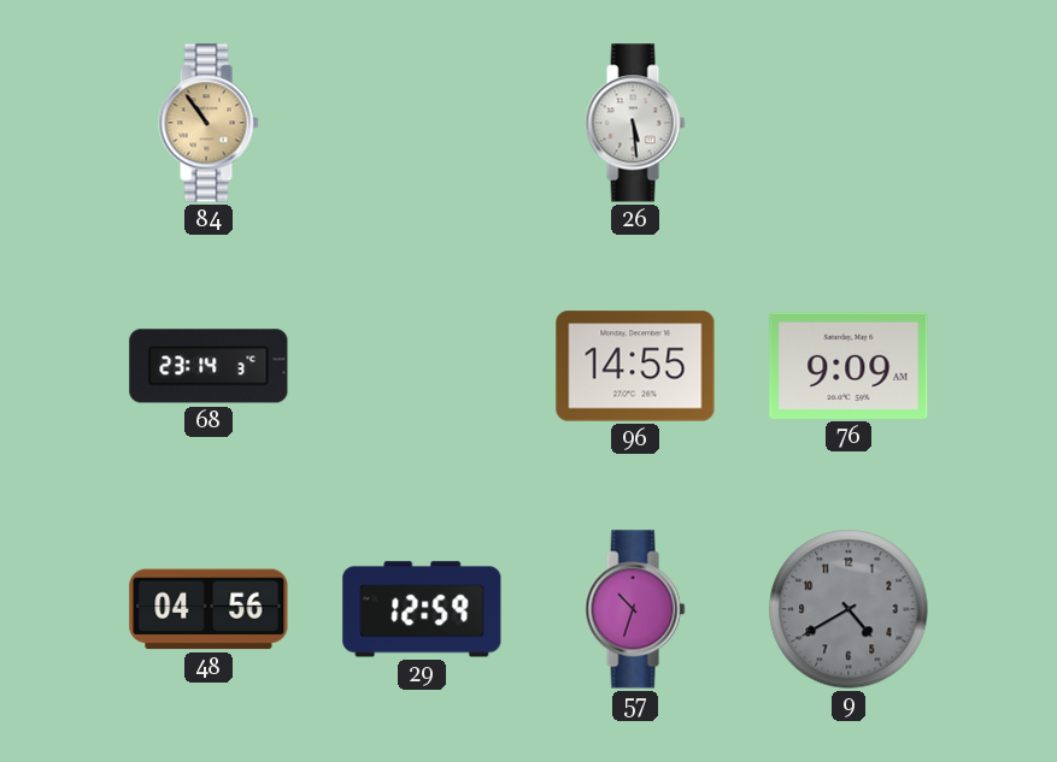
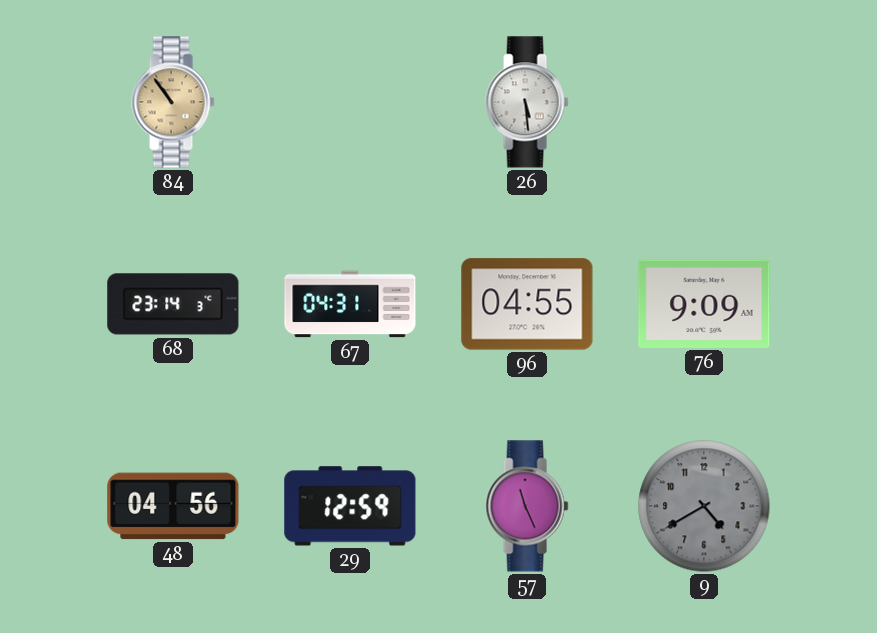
67: none -> 04:31 (350, 304)
96: 14:55 -> 04:55 (527, 304)
57: 10:33 -> 11:26 (527, 506)
